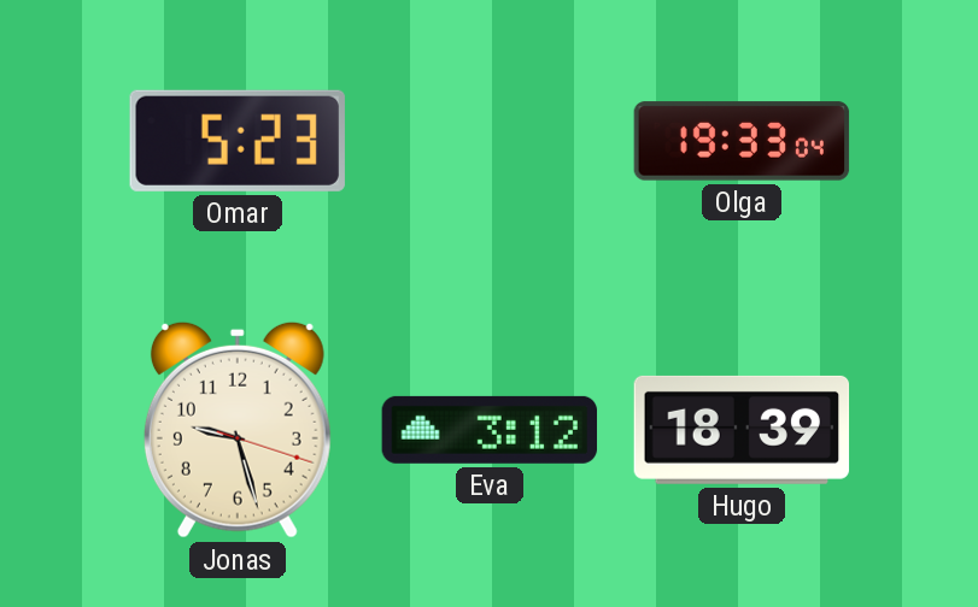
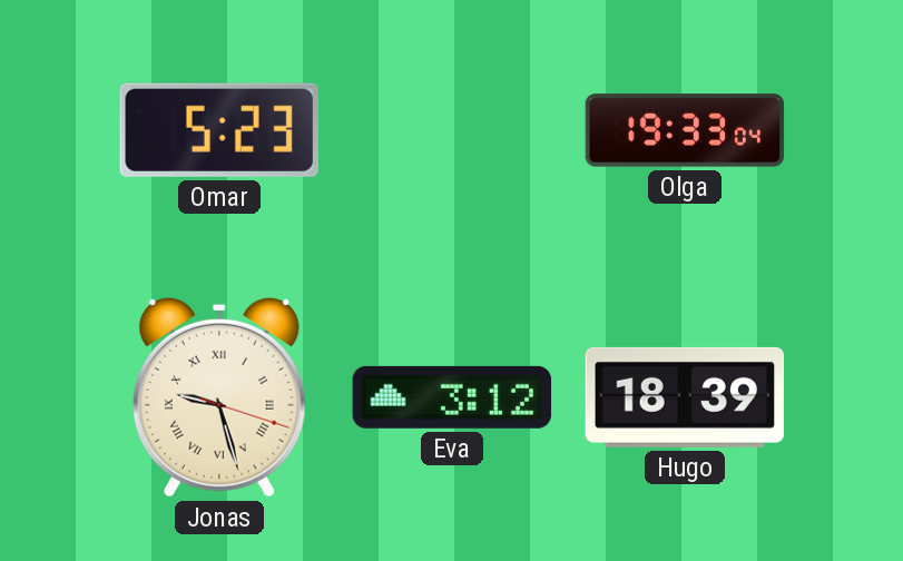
Jonas numerals: Arabic -> Roman (219, 397)
